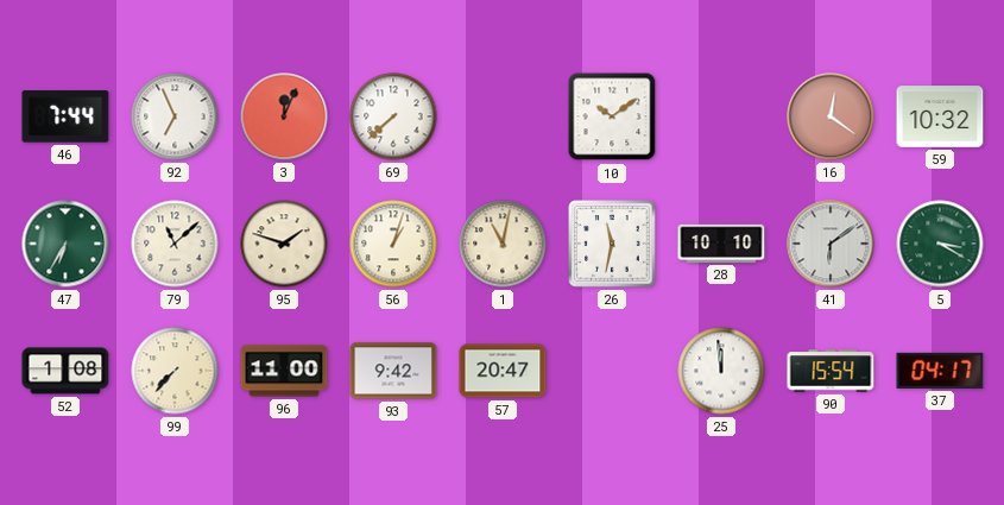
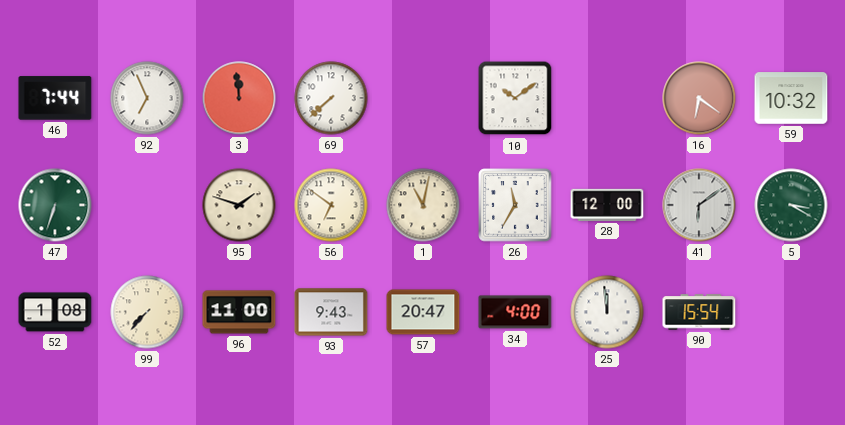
3: 12:04 -> 11:59 (239, 98)
16: 12:21 -> 6:21 (699, 98)
47: 6:35 -> 6:33 (55, 205)
79: 11:08 -> none (175, 244)
56: 1:03 -> 6:51 (331, 205)
26: 11:32 -> 11:35 (515, 205)
28: 10:10 -> 12:00 (607, 205)
93: 9:42 -> 9:43 (331, 312)
34: none -> 4:00 (515, 312)
37: 04:17 -> none (940, 371)
